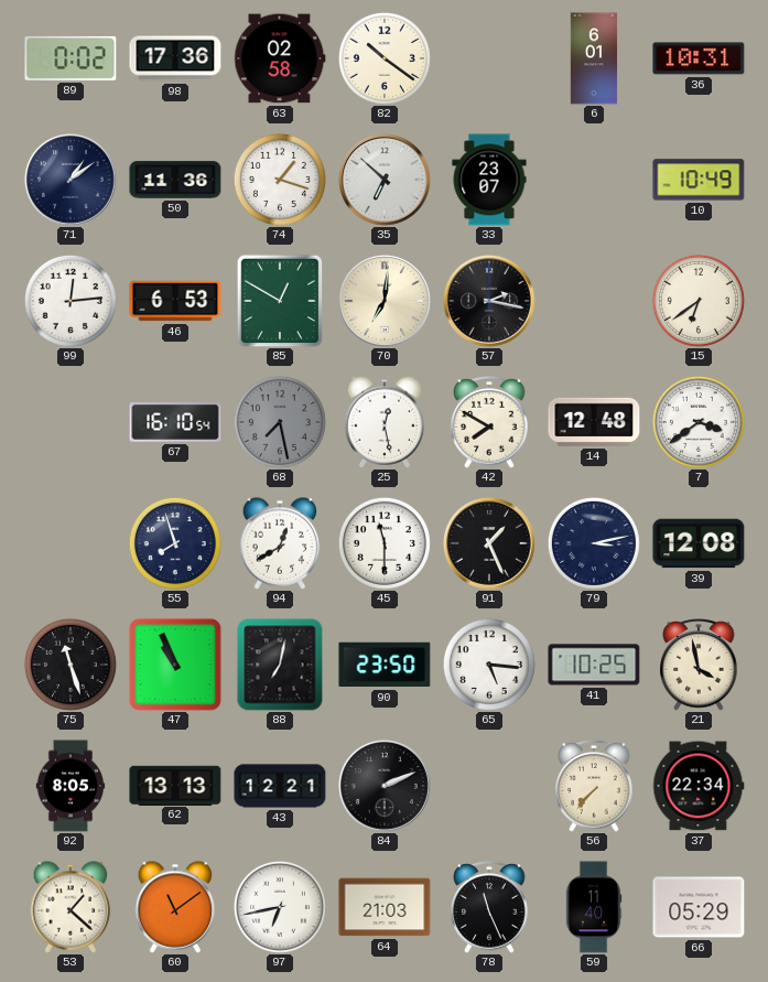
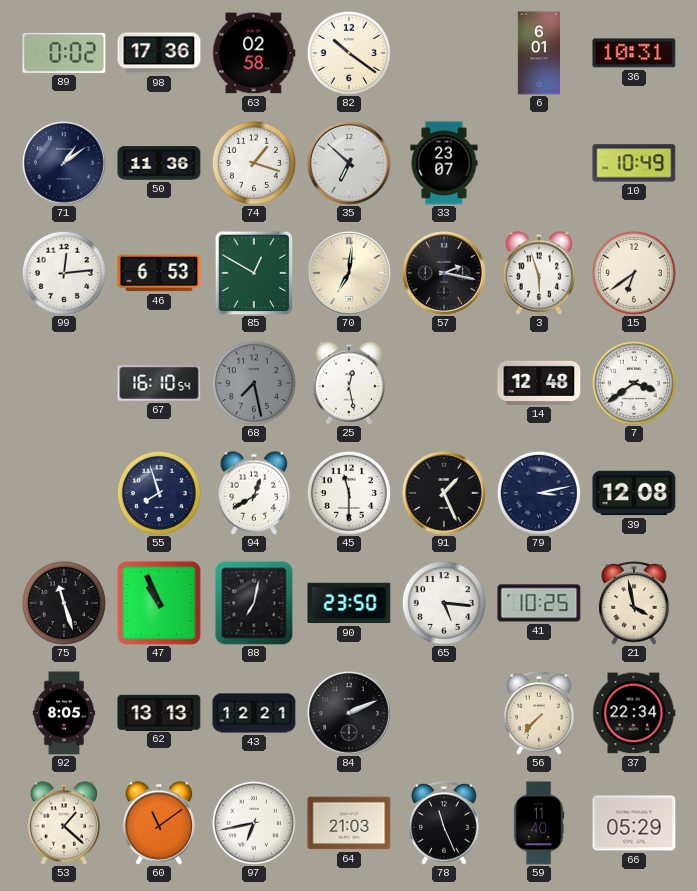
3: none -> 5:57 (539, 273)
42: 7:50 -> none (489, 422)
